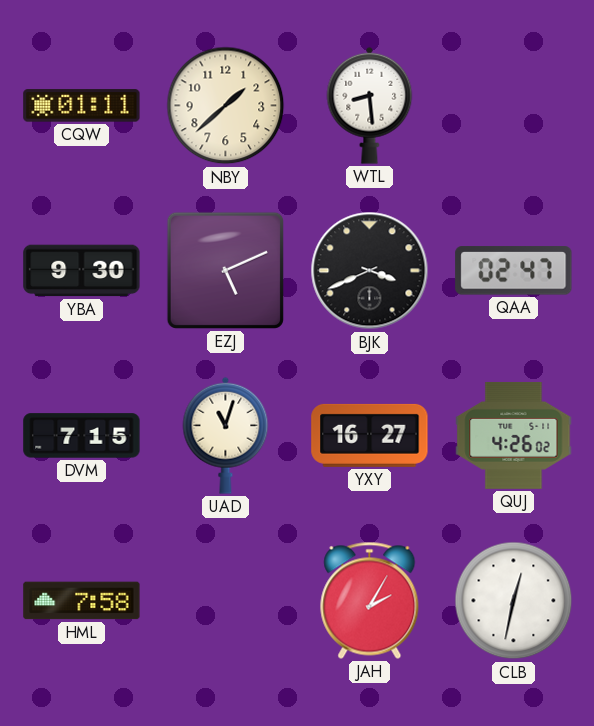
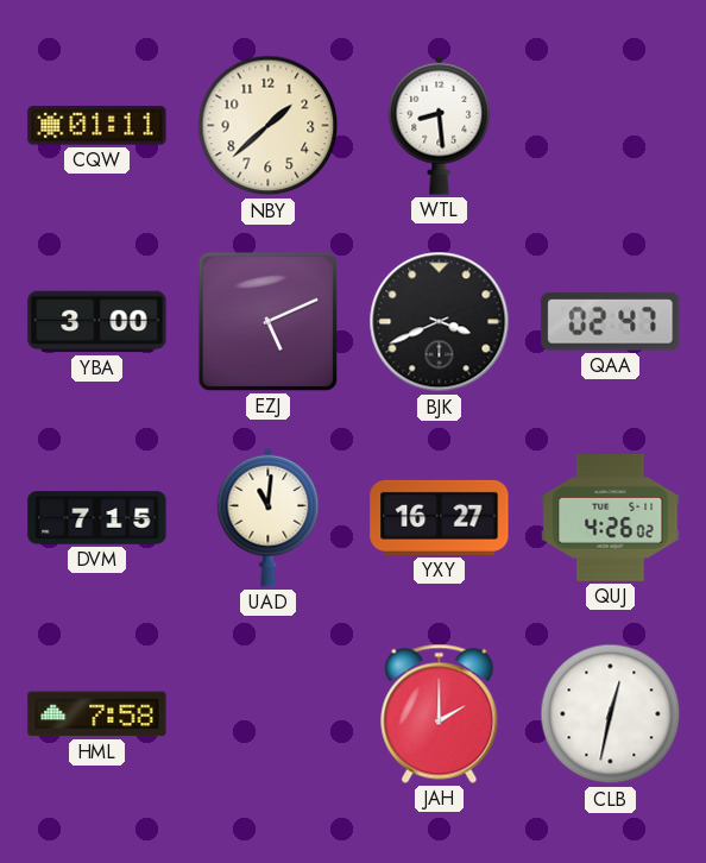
YBA: 9:30 -> 3:00 (97, 322)
UAD: 11:03 -> 11:01 (269, 517)
JAH: 2:05 -> 2:00 (440, 713)
